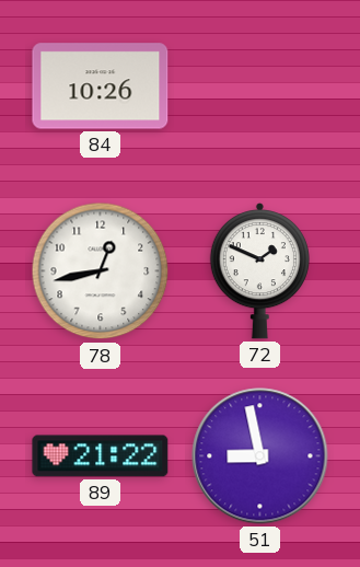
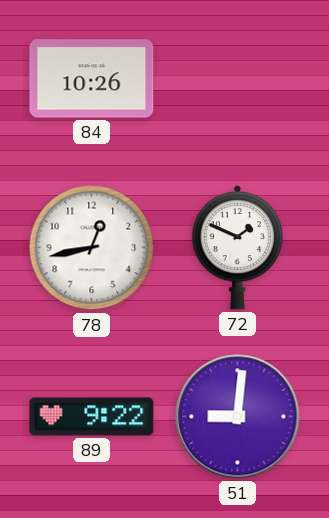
89: 21:22 -> 9:22 (92, 417)
51: 8:58 -> 9:01 (238, 417)
